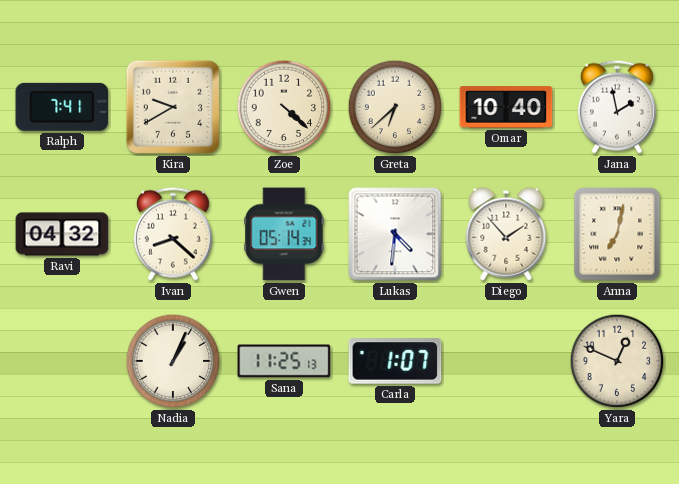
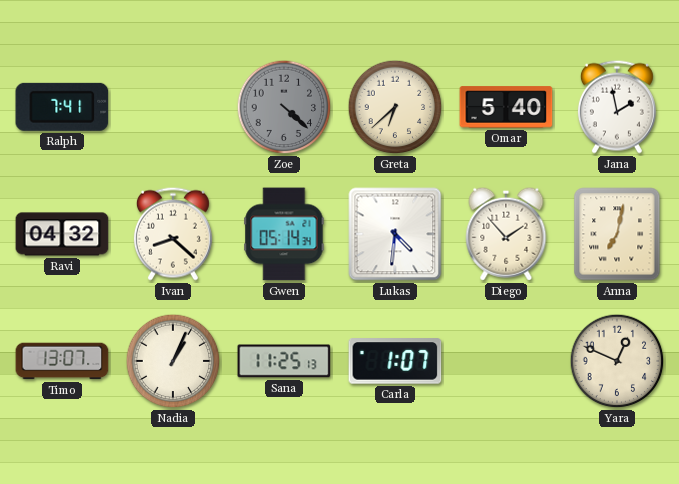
Kira: 9:40 -> none (173, 107)
Zoe dial: cream -> grey (284, 107)
Omar: 10:40 -> 5:40 (506, 107)
Timo: none -> 13:07 (62, 361)
